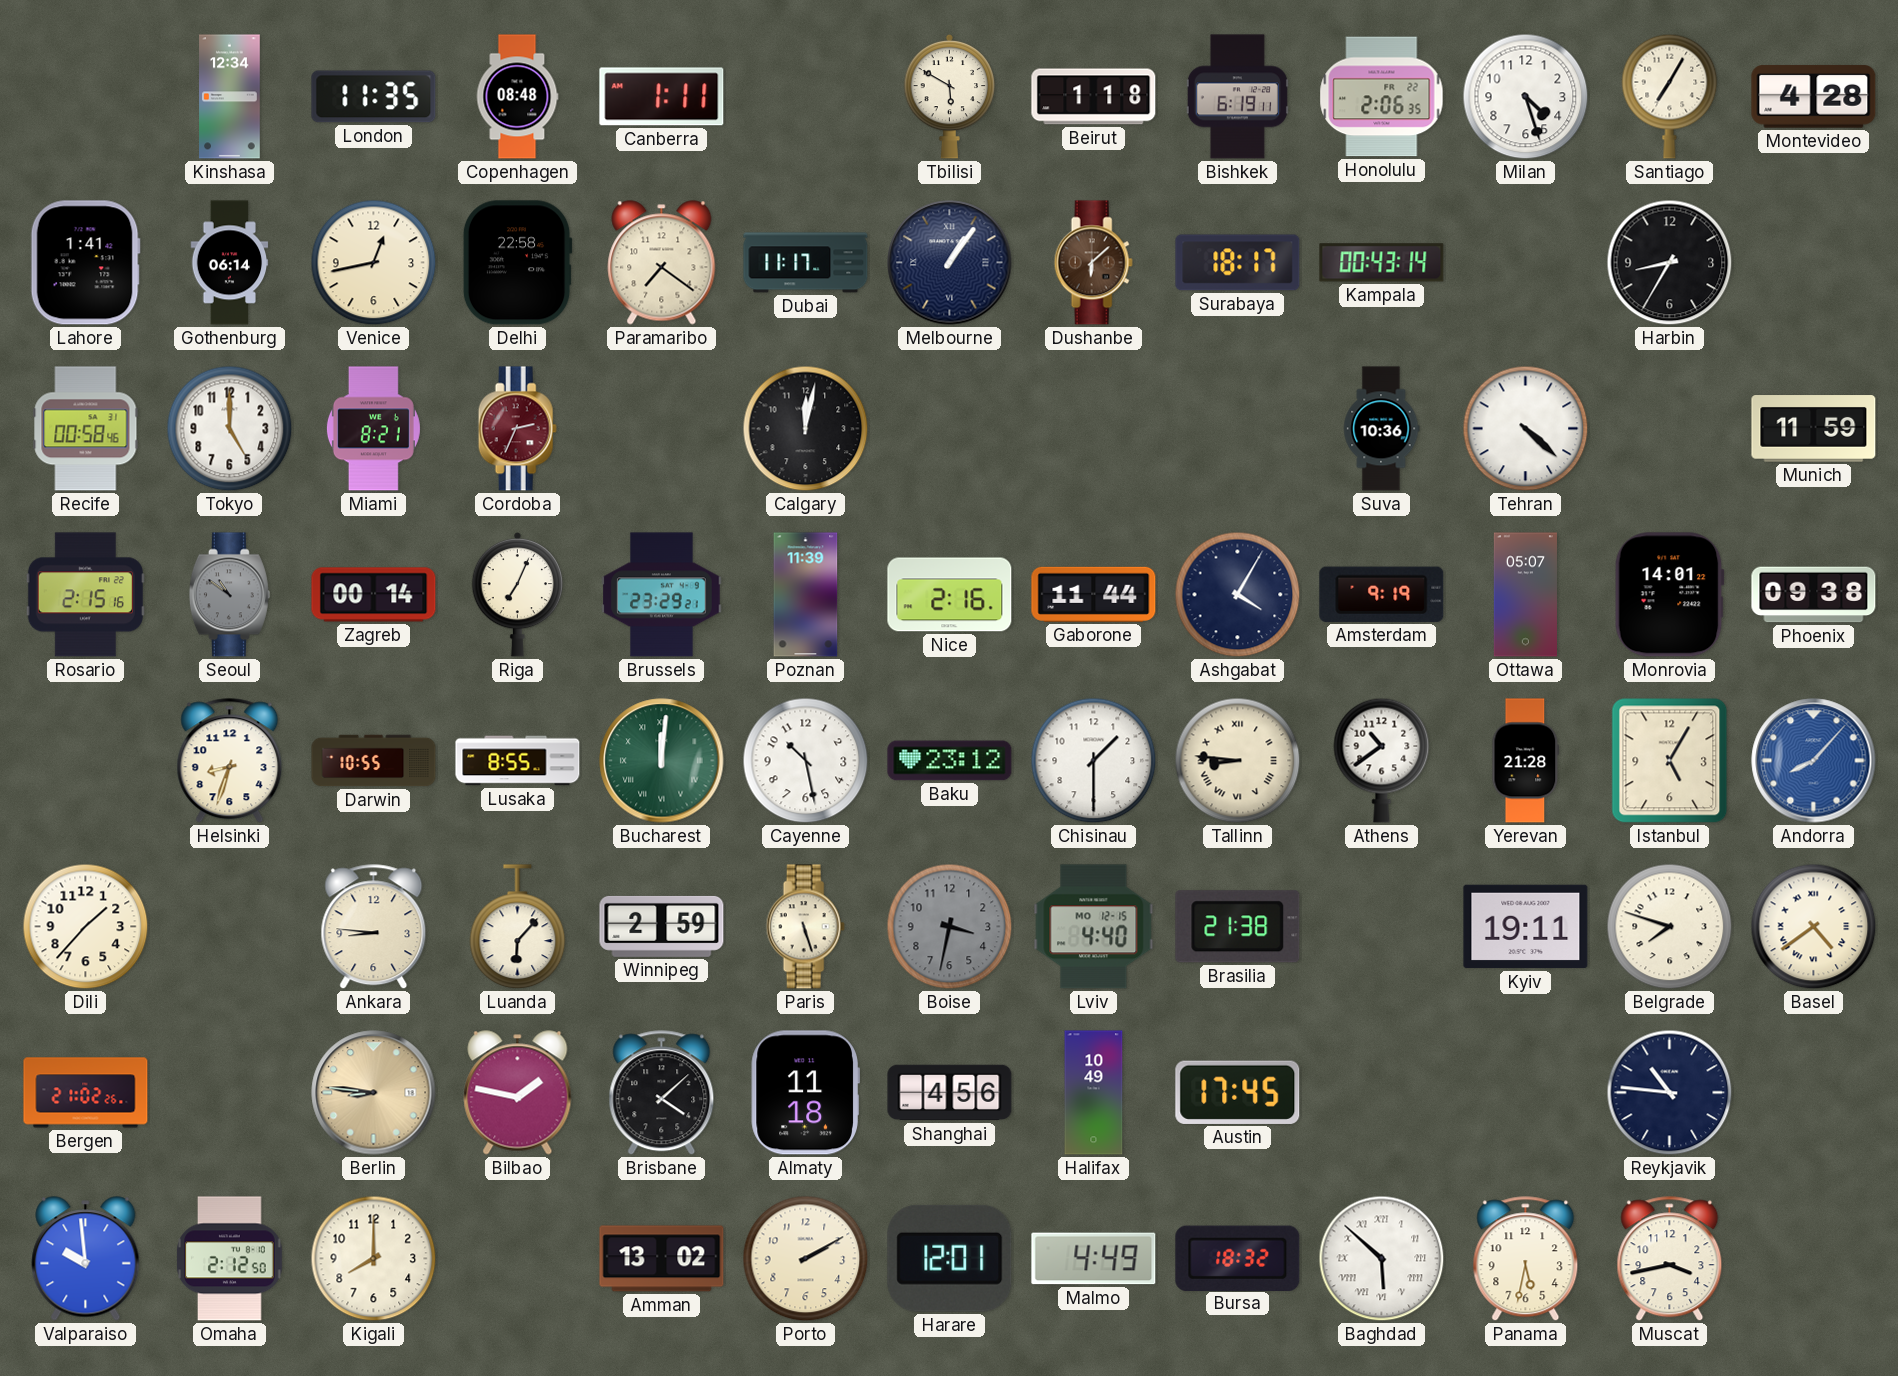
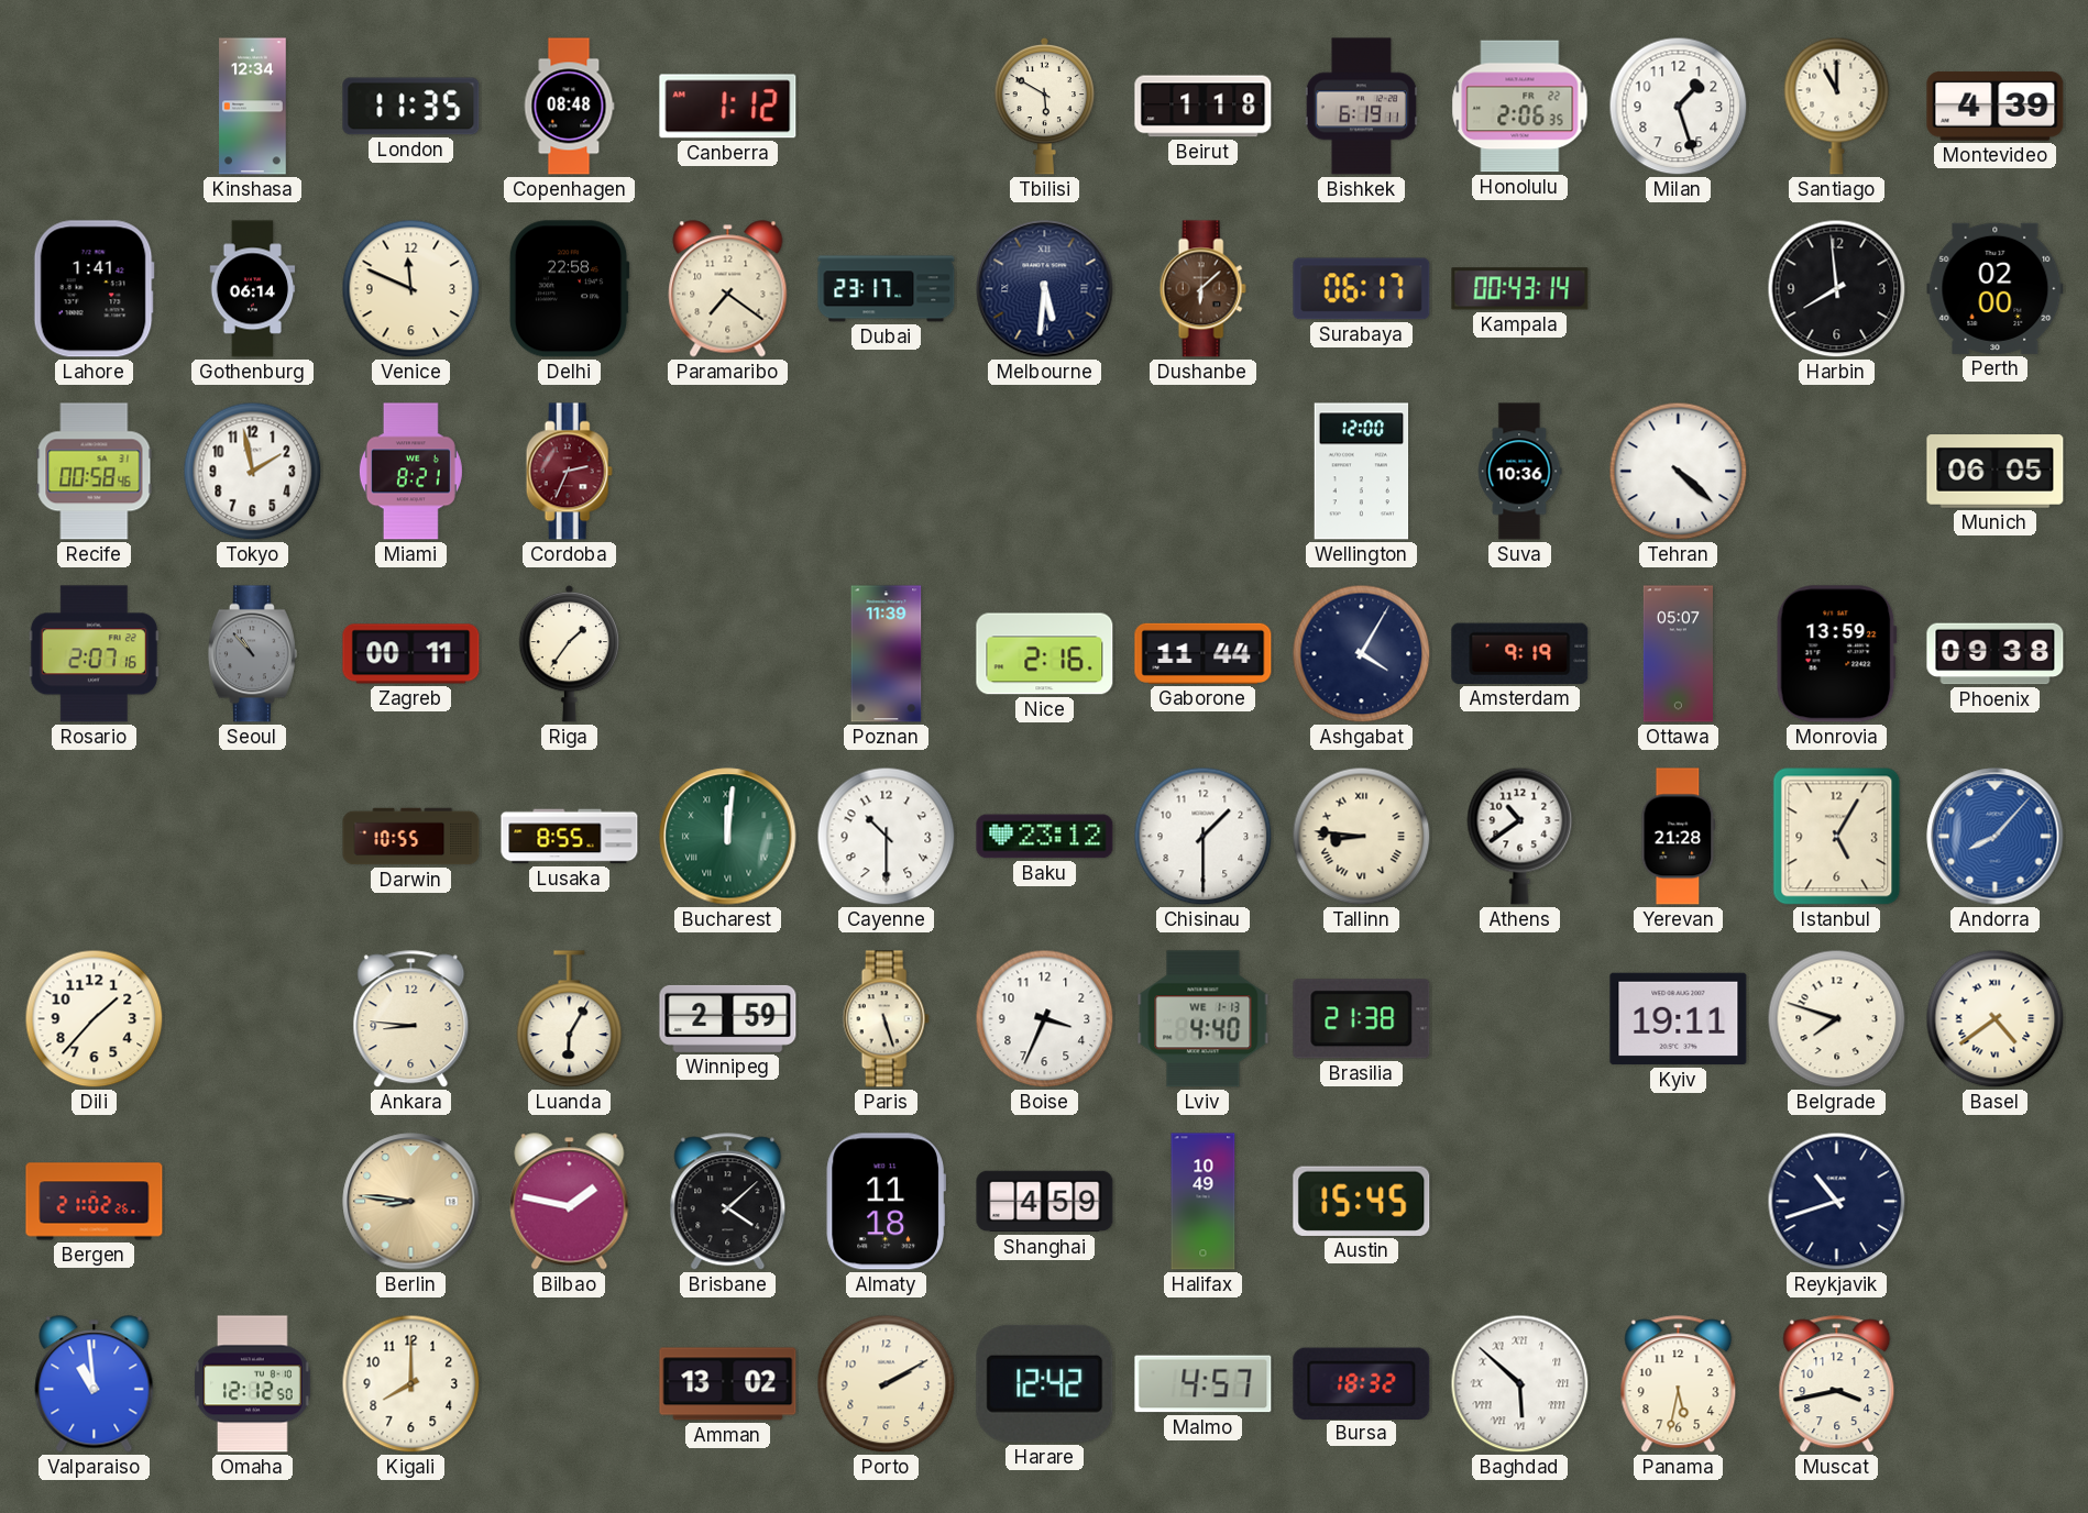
Canberra: 1:11 -> 1:12 (728, 107)
Milan: 4:27 -> 1:27 (1679, 107)
Santiago: 7:05 -> 11:00 (1837, 106)
Montevideo: 4:28 -> 4:39 (1996, 107)
Venice: 12:43 -> 11:49 (411, 289)
Dubai: 11:17 -> 23:17 (887, 289)
Melbourne: 1:06 -> 5:31 (1045, 289)
Surabaya: 18:17 -> 06:17 (1362, 289)
Harbin: 8:35 -> 7:59 (1837, 289)
Perth: none -> 02:00 (1996, 288)
Tokyo: 5:00 -> 1:58 (253, 472)
Calgary: 12:02 -> none (806, 429)
Wellington: none -> 12:00 (1362, 472)
Munich: 11:59 -> 06:05 (1996, 472)
Rosario: 2:15 -> 2:07 (94, 654)
Seoul: 10:51 -> 10:53 (252, 654)
Zagreb: 00:14 -> 00:11 (411, 654)
Riga: 7:04 -> 1:36 (570, 653)
Brussels: 23:29 -> none (662, 595)
Monrovia: 14:01 -> 13:59 (1836, 654)
Helsinki: 8:33 -> none (230, 761)
Cayenne: 10:28 -> 10:30 (887, 837)
Luanda: 6:07 -> 6:05 (570, 1019)
Boise: 3:32 -> 3:34 (1045, 1019)
Boise dial: grey -> white (1045, 1019)
Lviv date: MO 12-15 -> WE 1-13 (1204, 1019)
Shanghai: 4:56 -> 4:59 (1045, 1202)
Austin: 17:45 -> 15:45 (1362, 1201)
Reykjavik: 10:46 -> 10:42 (1837, 1202)
Valparaiso: 9:59 -> 10:59 (95, 1384)
Omaha: 2:12 -> 12:12 (253, 1384)
Harare: 12:01 -> 12:42 (1045, 1383)
Malmo: 4:49 -> 4:57 (1204, 1384)
